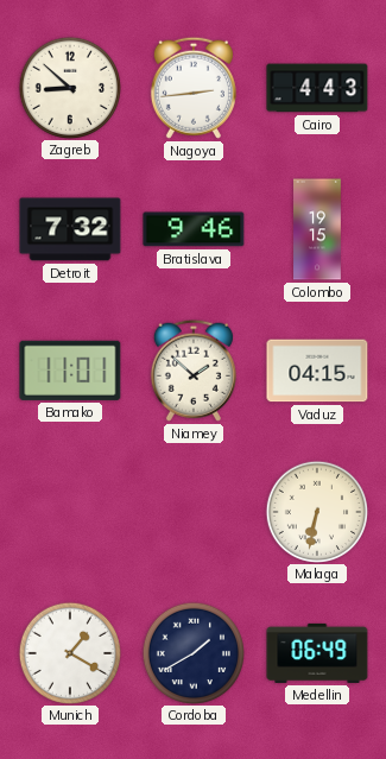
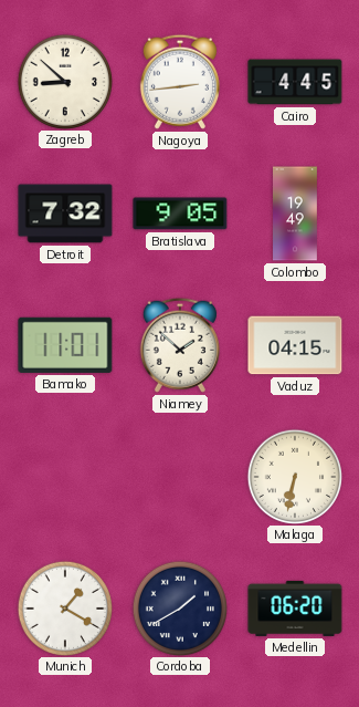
Cairo: 4:43 -> 4:45 (295, 82)
Bratislava: 9:46 -> 9:05 (180, 214)
Colombo: 19:15 -> 19:49 (296, 214)
Medellin: 06:49 -> 06:20 (295, 609)
